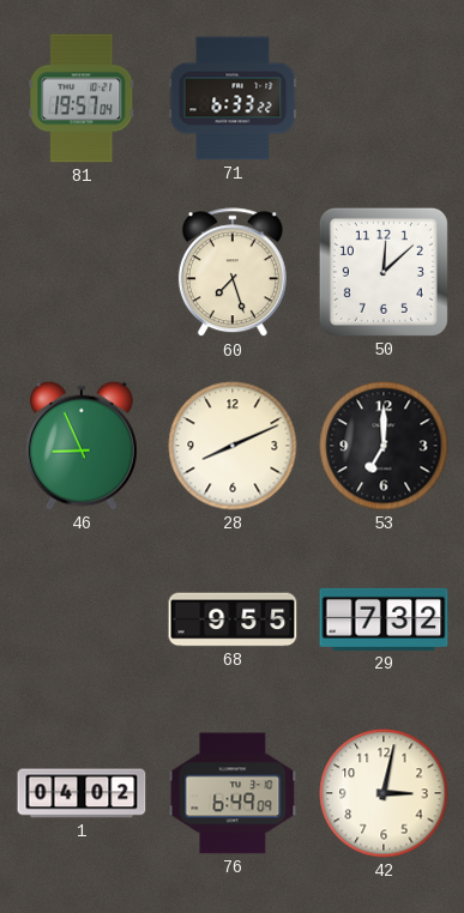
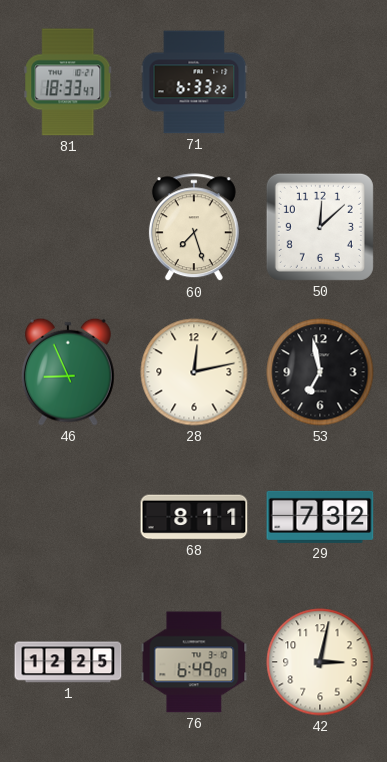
81: 19:57 -> 18:33 (68, 82)
28: 8:11 -> 12:13 (194, 372)
53: 7:00 -> 6:58 (320, 372)
68: 9:55 -> 8:11 (194, 517)
1: 04:02 -> 12:25 (68, 662)
